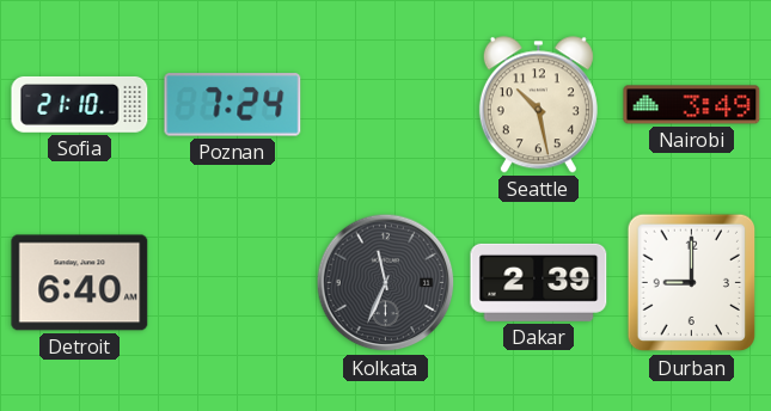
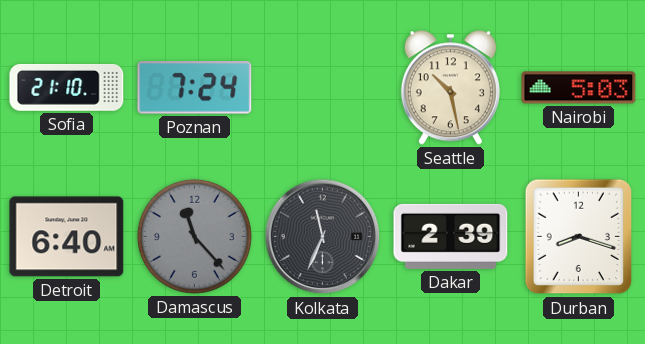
Nairobi: 3:49 -> 5:03 (579, 88)
Damascus: none -> 11:23 (194, 236)
Durban: 9:00 -> 8:18 (579, 237)
